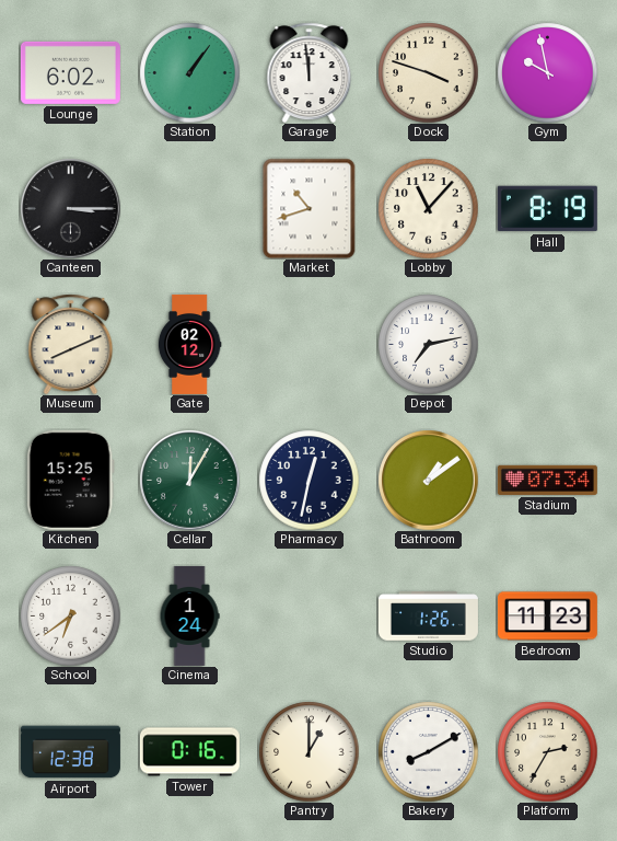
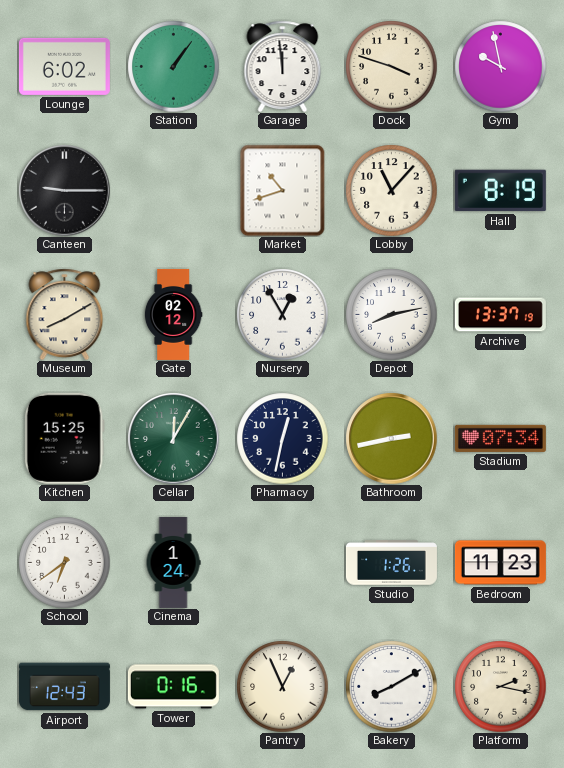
Canteen: 3:15 -> 9:15 (64, 190)
Museum: 8:11 -> 8:10 (65, 314)
Nursery: none -> 12:55 (282, 314)
Depot: 7:13 -> 8:13 (391, 314)
Archive: none -> 13:37 (500, 315)
Bathroom: 1:09 -> 2:43 (391, 438)
Airport: 12:38 -> 12:43 (64, 687)
Pantry: 1:00 -> 12:56 (282, 686)
Platform: 2:35 -> 2:17 (500, 686)
